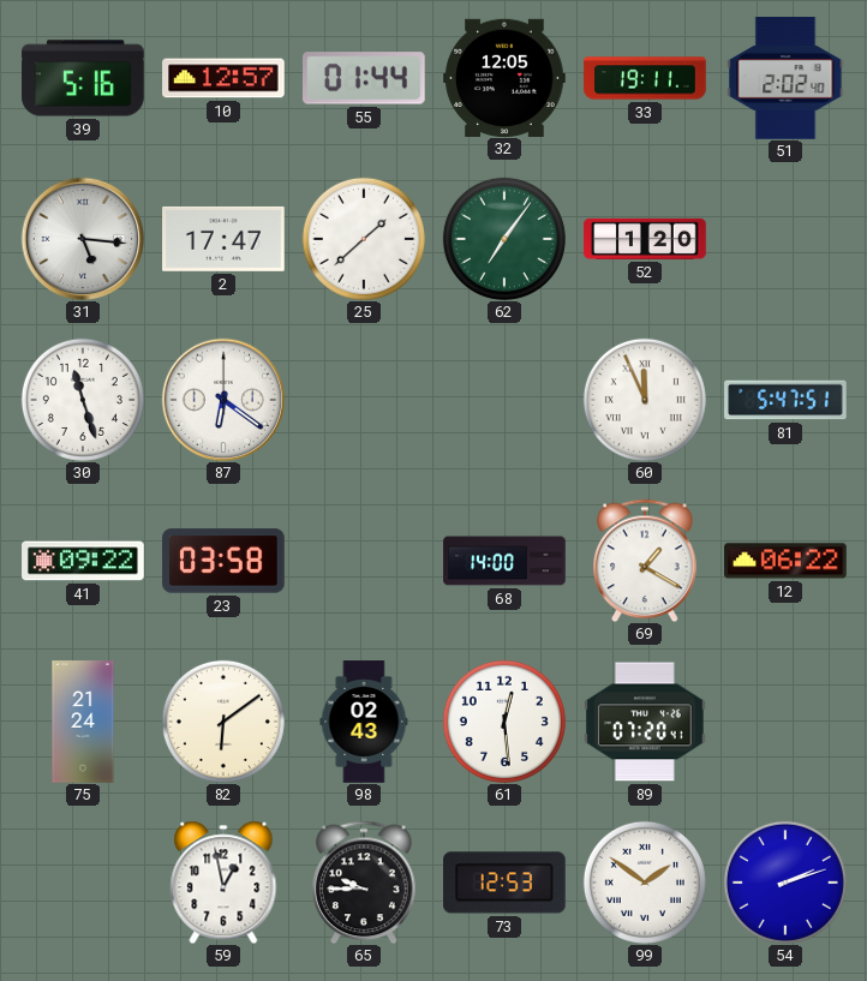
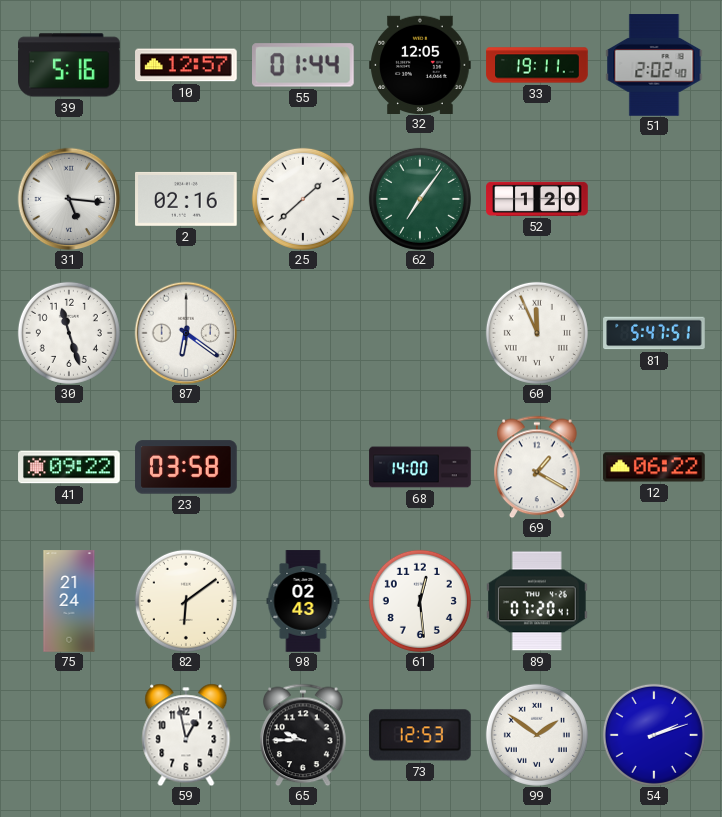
2: 17:47 -> 02:16 (186, 199)
